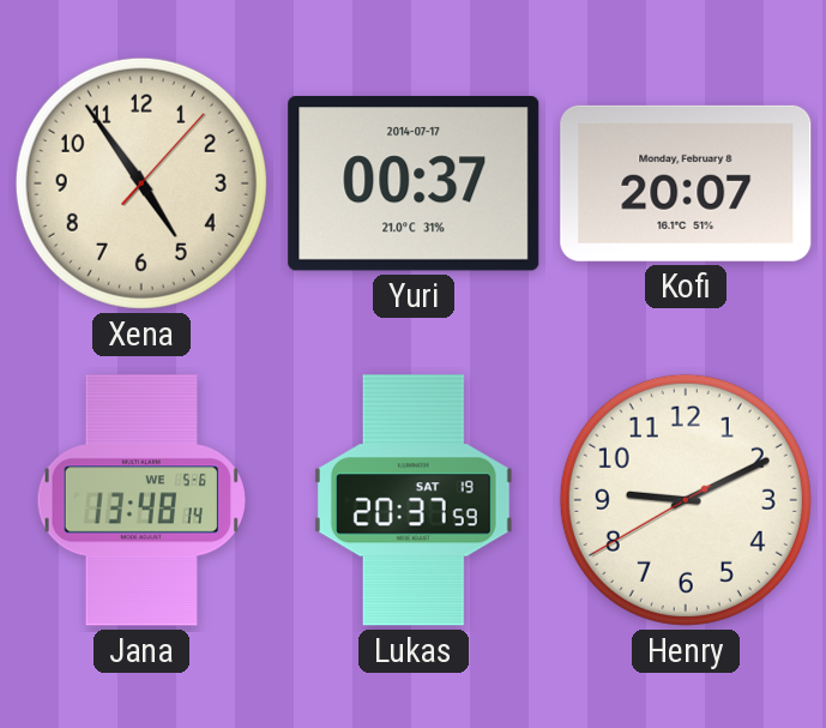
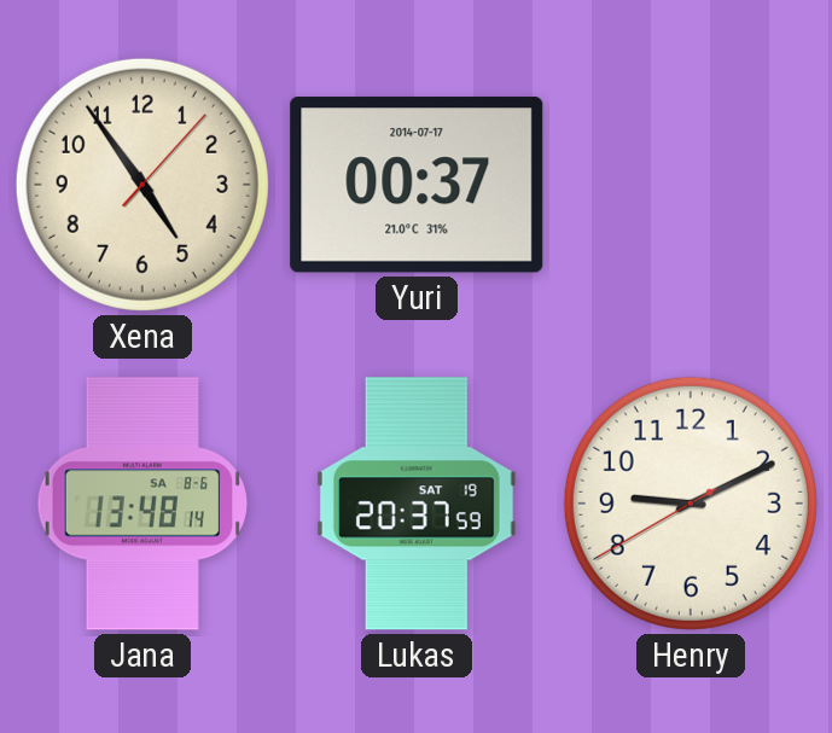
Kofi: 20:07 -> none (686, 183)
Jana date: WE 5-6 -> SA 8-6 (141, 504)
